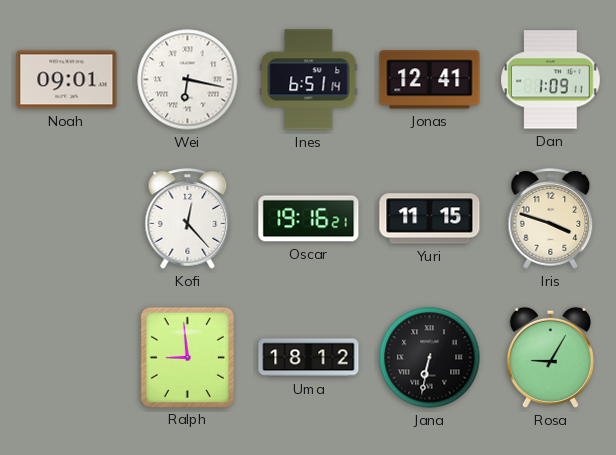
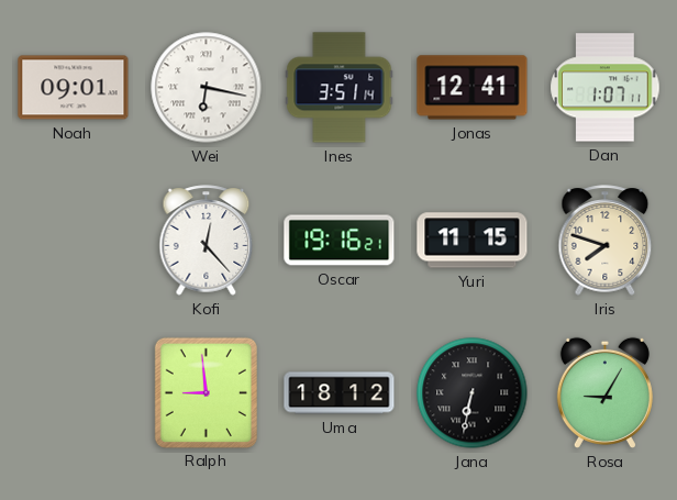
Ines: 6:51 -> 3:51 (340, 88)
Dan: 1:09 -> 1:07 (606, 88)
Iris: 3:48 -> 7:48 (606, 241)
